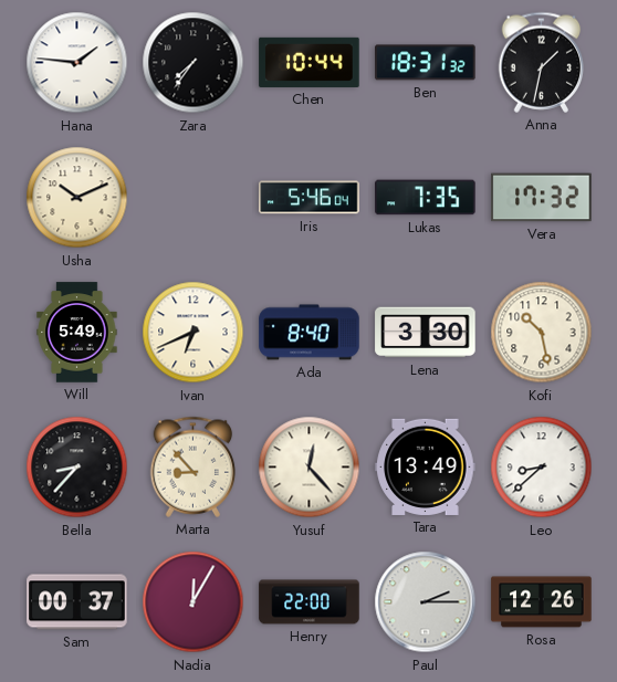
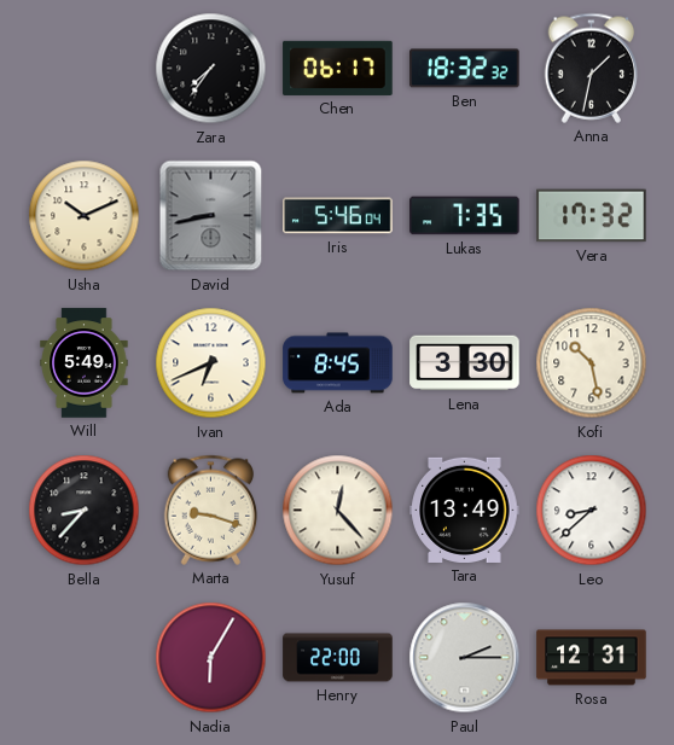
Hana: 1:46 -> none (77, 63)
Chen: 10:44 -> 06:17 (338, 68)
Ben: 18:31 -> 18:32 (465, 69)
David: none -> 8:43 (211, 216)
Ada: 8:40 -> 8:45 (338, 363)
Marta: 8:53 -> 9:18 (211, 510)
Sam: 00:37 -> none (77, 602)
Nadia: 12:05 -> 6:05 (211, 658)
Rosa: 12:26 -> 12:31 (592, 658)
